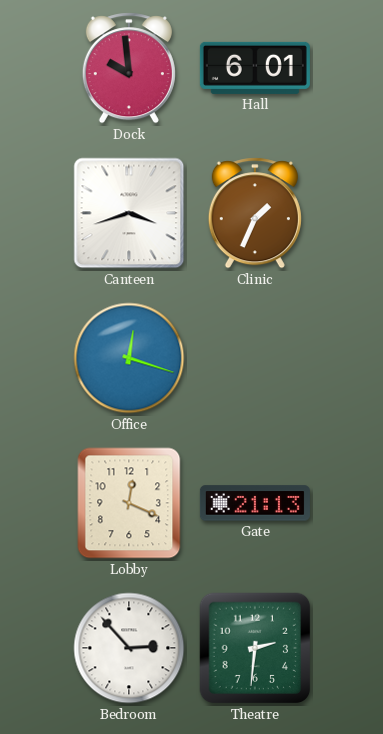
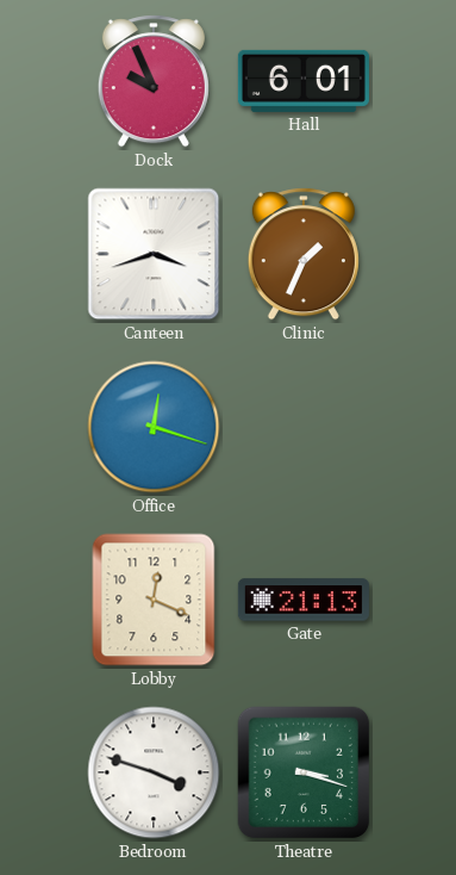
Dock: 9:59 -> 9:56 (154, 81)
Bedroom: 2:53 -> 3:48 (154, 772)
Theatre: 2:31 -> 3:18 (304, 772)
